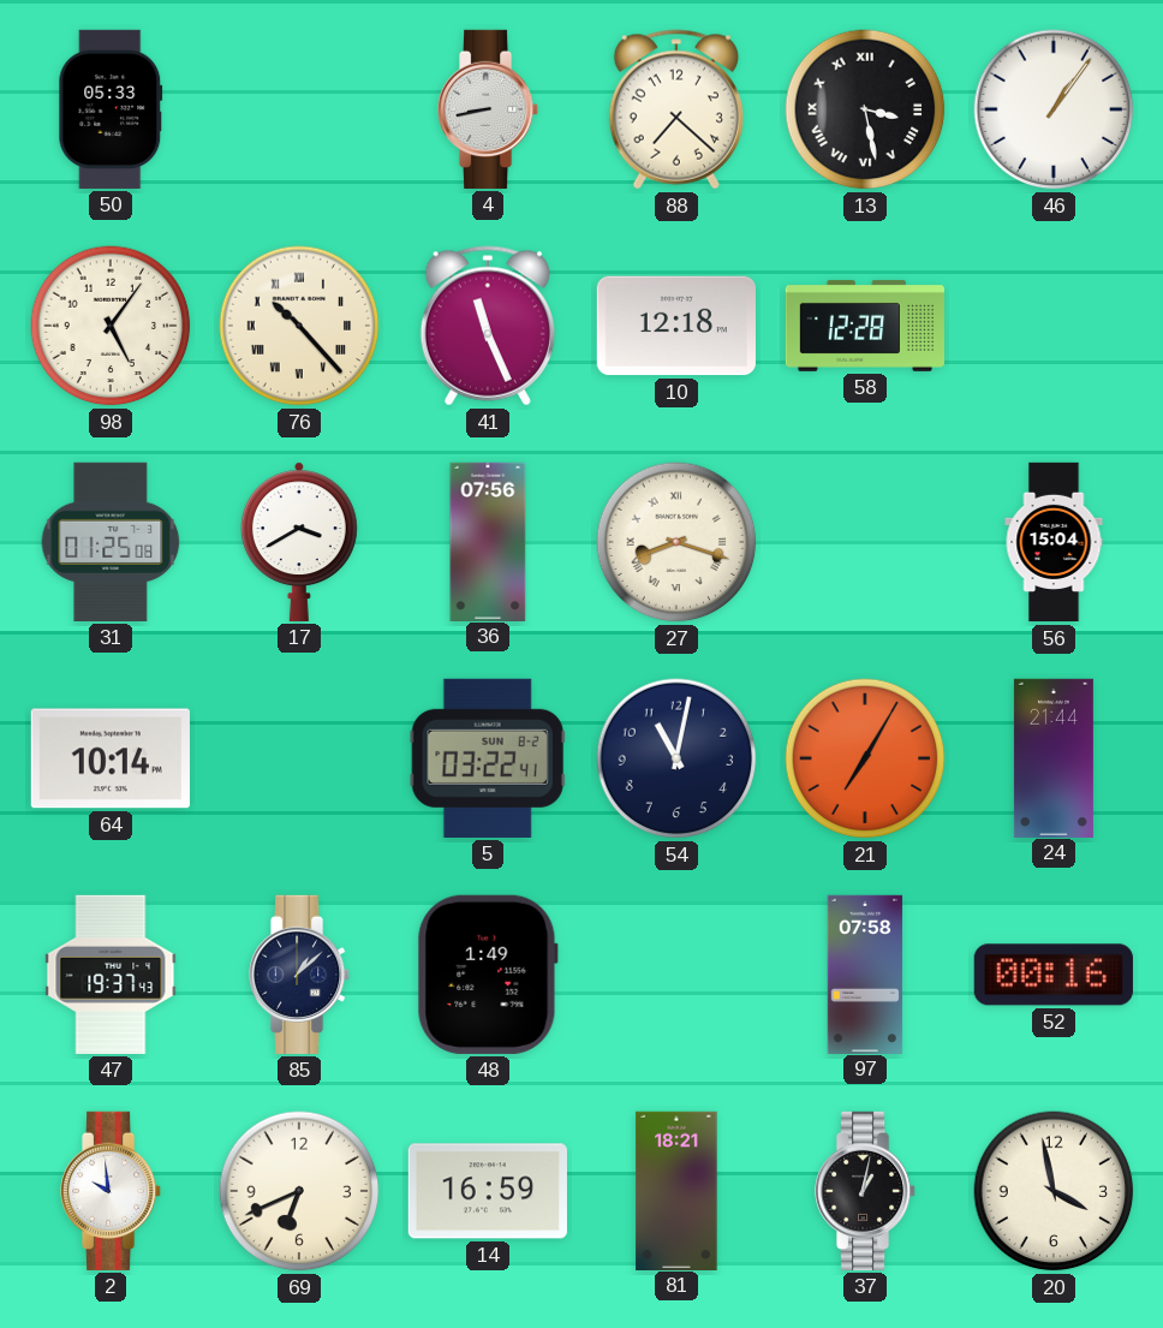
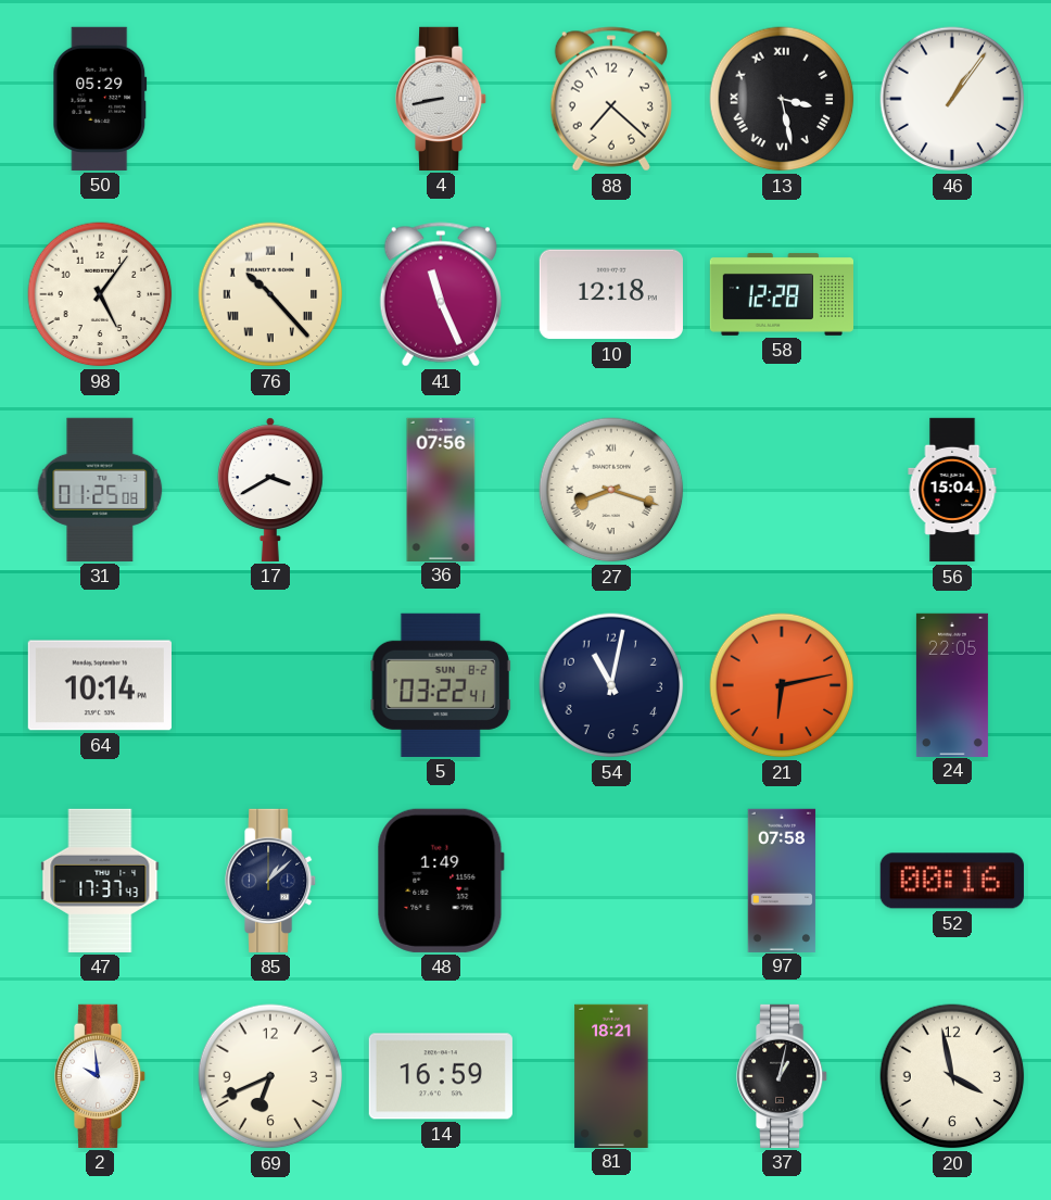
50: 05:33 -> 05:29 (100, 99)
21: 7:05 -> 6:13 (782, 685)
24: 21:44 -> 22:05 (952, 684)
47: 19:37 -> 17:37 (100, 881)
